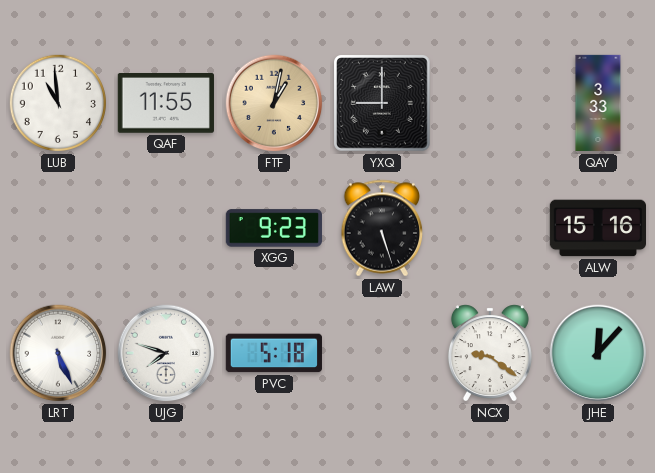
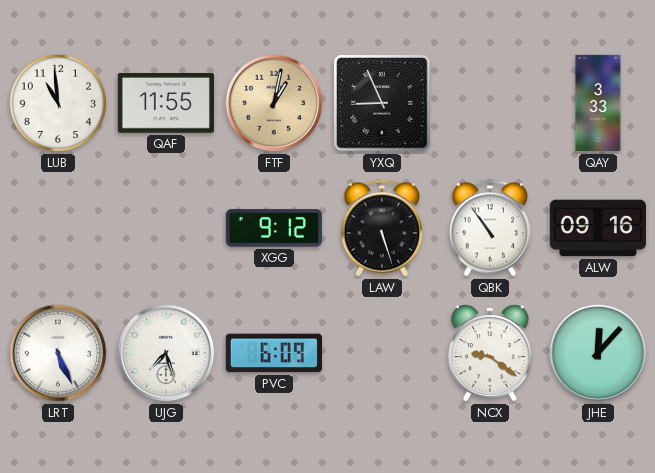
YXQ: 9:00 -> 8:56 (383, 104)
XGG: 9:23 -> 9:12 (273, 228)
QBK: none -> 10:54 (490, 228)
ALW: 15:16 -> 09:16 (597, 228)
UJG: 7:48 -> 7:27 (166, 353)
PVC: 5:18 -> 6:09 (274, 353)
